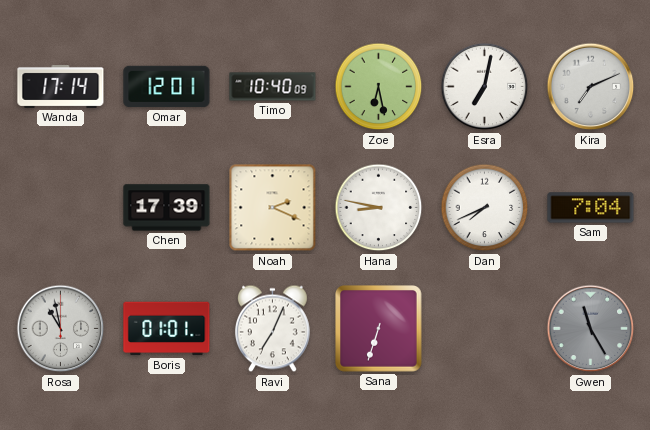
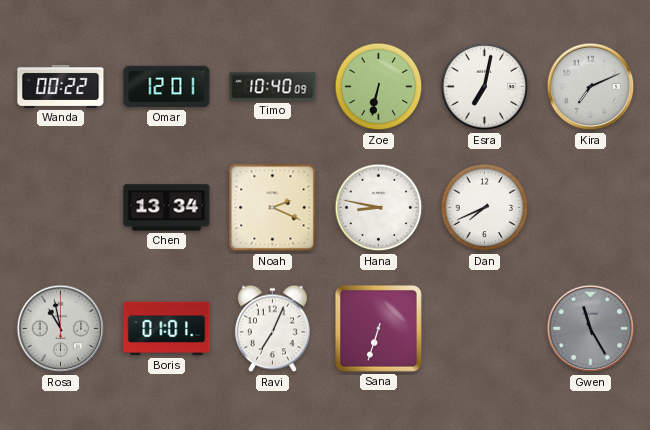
Wanda: 17:14 -> 00:22 (61, 86)
Zoe: 6:28 -> 6:32 (379, 87)
Chen: 17:39 -> 13:34 (167, 208)
Sam: 7:04 -> none (591, 208)
